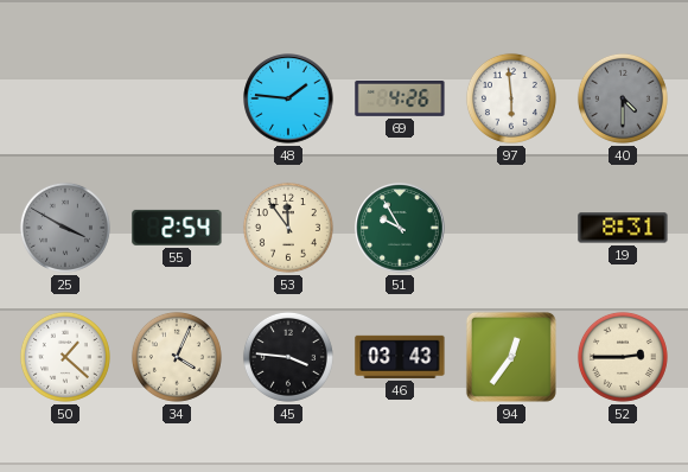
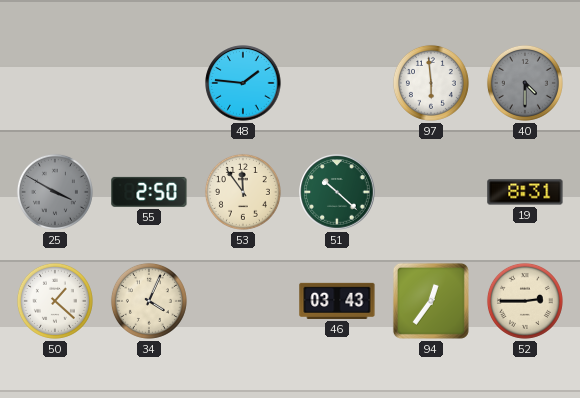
69: 4:26 -> none (400, 98)
55: 2:54 -> 2:50 (149, 192)
51: 9:55 -> 10:22 (337, 192)
45: 3:46 -> none (288, 357)
